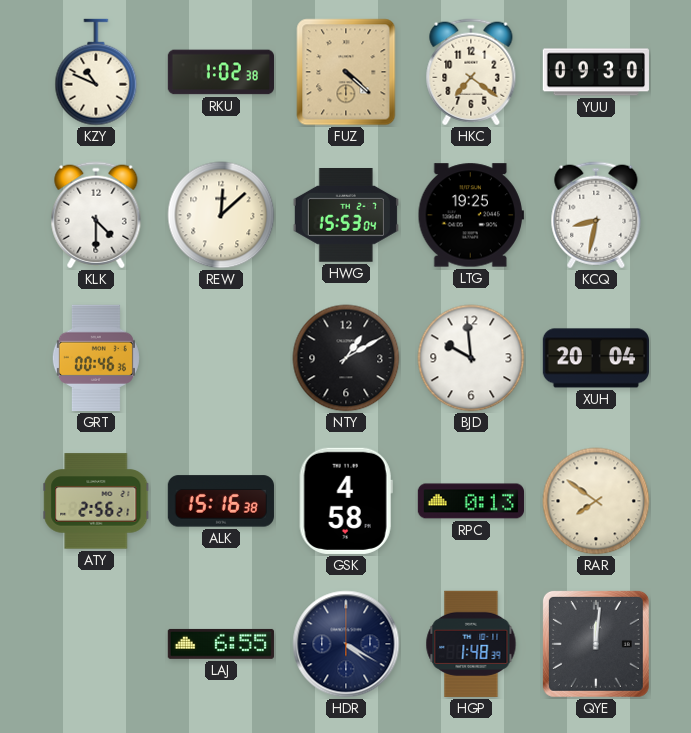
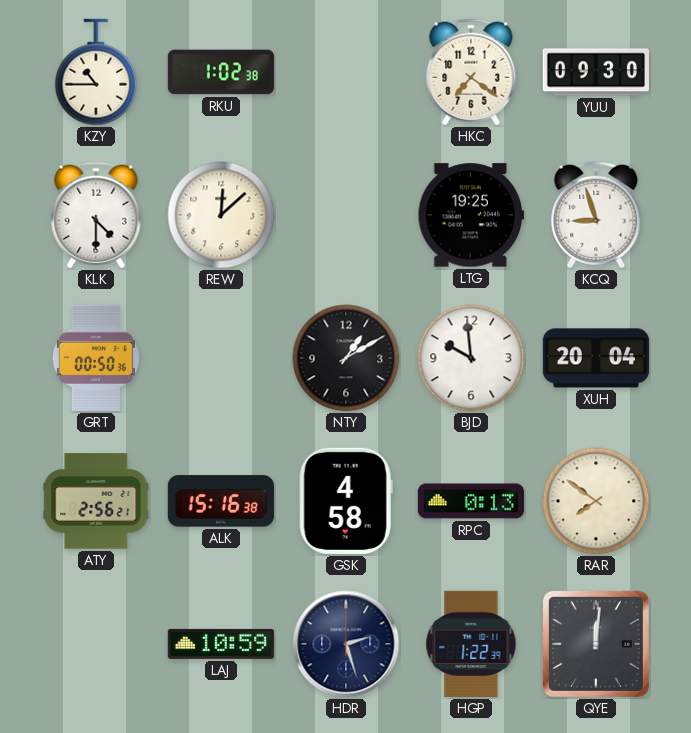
KZY: 10:49 -> 10:45 (96, 72)
FUZ: 4:22 -> none (346, 72)
HWG: 15:53 -> none (346, 216)
KCQ: 8:32 -> 8:57 (596, 215)
GRT: 00:46 -> 00:50 (96, 358)
LAJ: 6:55 -> 10:59 (221, 644)
HDR: 4:20 -> 2:27 (346, 644)
HGP: 1:48 -> 1:22 (471, 644)
